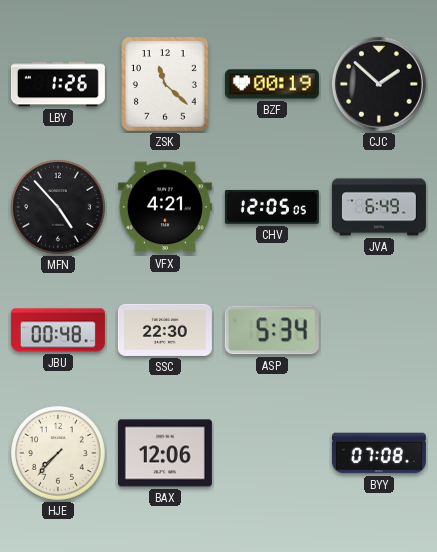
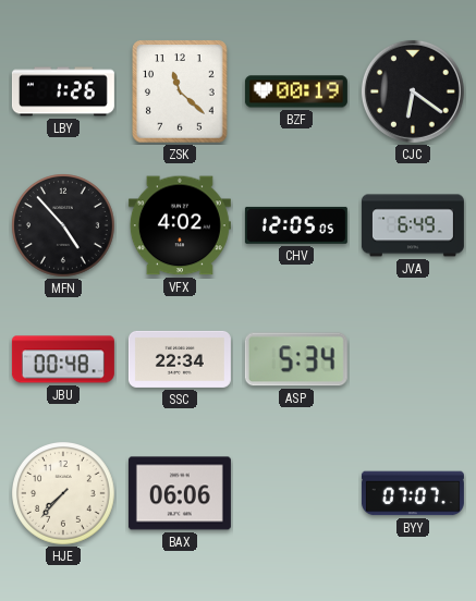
CJC: 1:52 -> 6:21 (413, 91)
VFX: 4:21 -> 4:02 (180, 225)
SSC: 22:30 -> 22:34 (180, 359)
BAX: 12:06 -> 06:06 (180, 493)
BYY: 07:08 -> 07:07 (413, 493)
